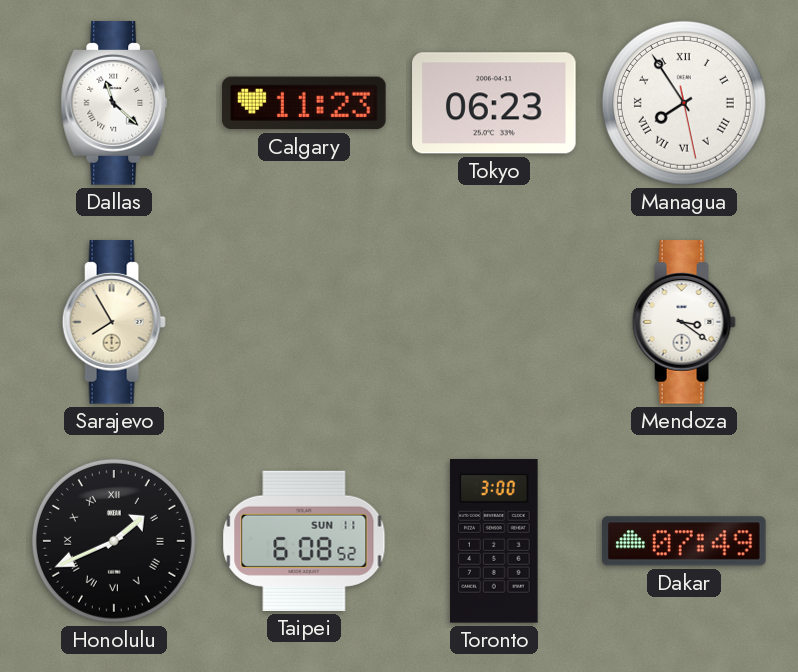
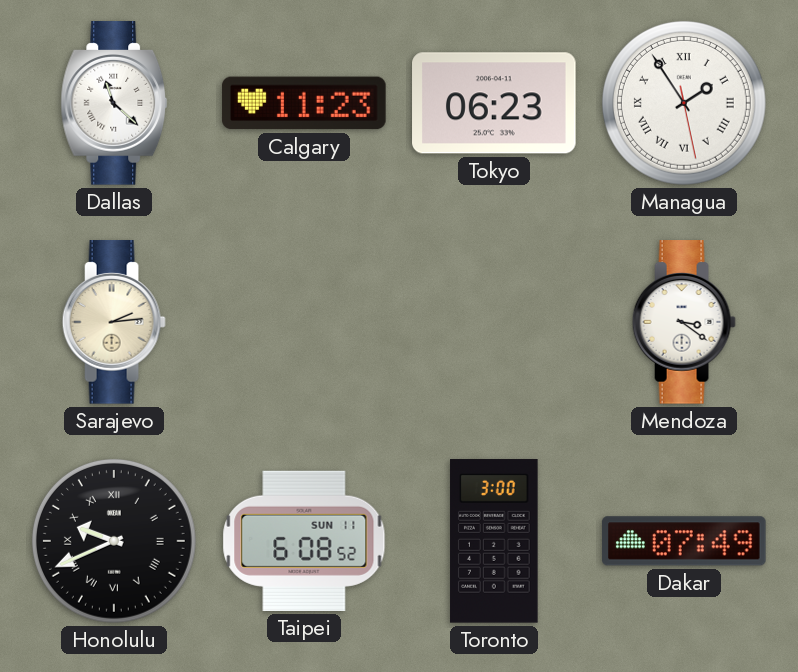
Managua: 7:54 -> 1:54 (684, 103)
Sarajevo: 7:55 -> 2:14 (114, 322)
Honolulu: 1:41 -> 9:41 (114, 541)
